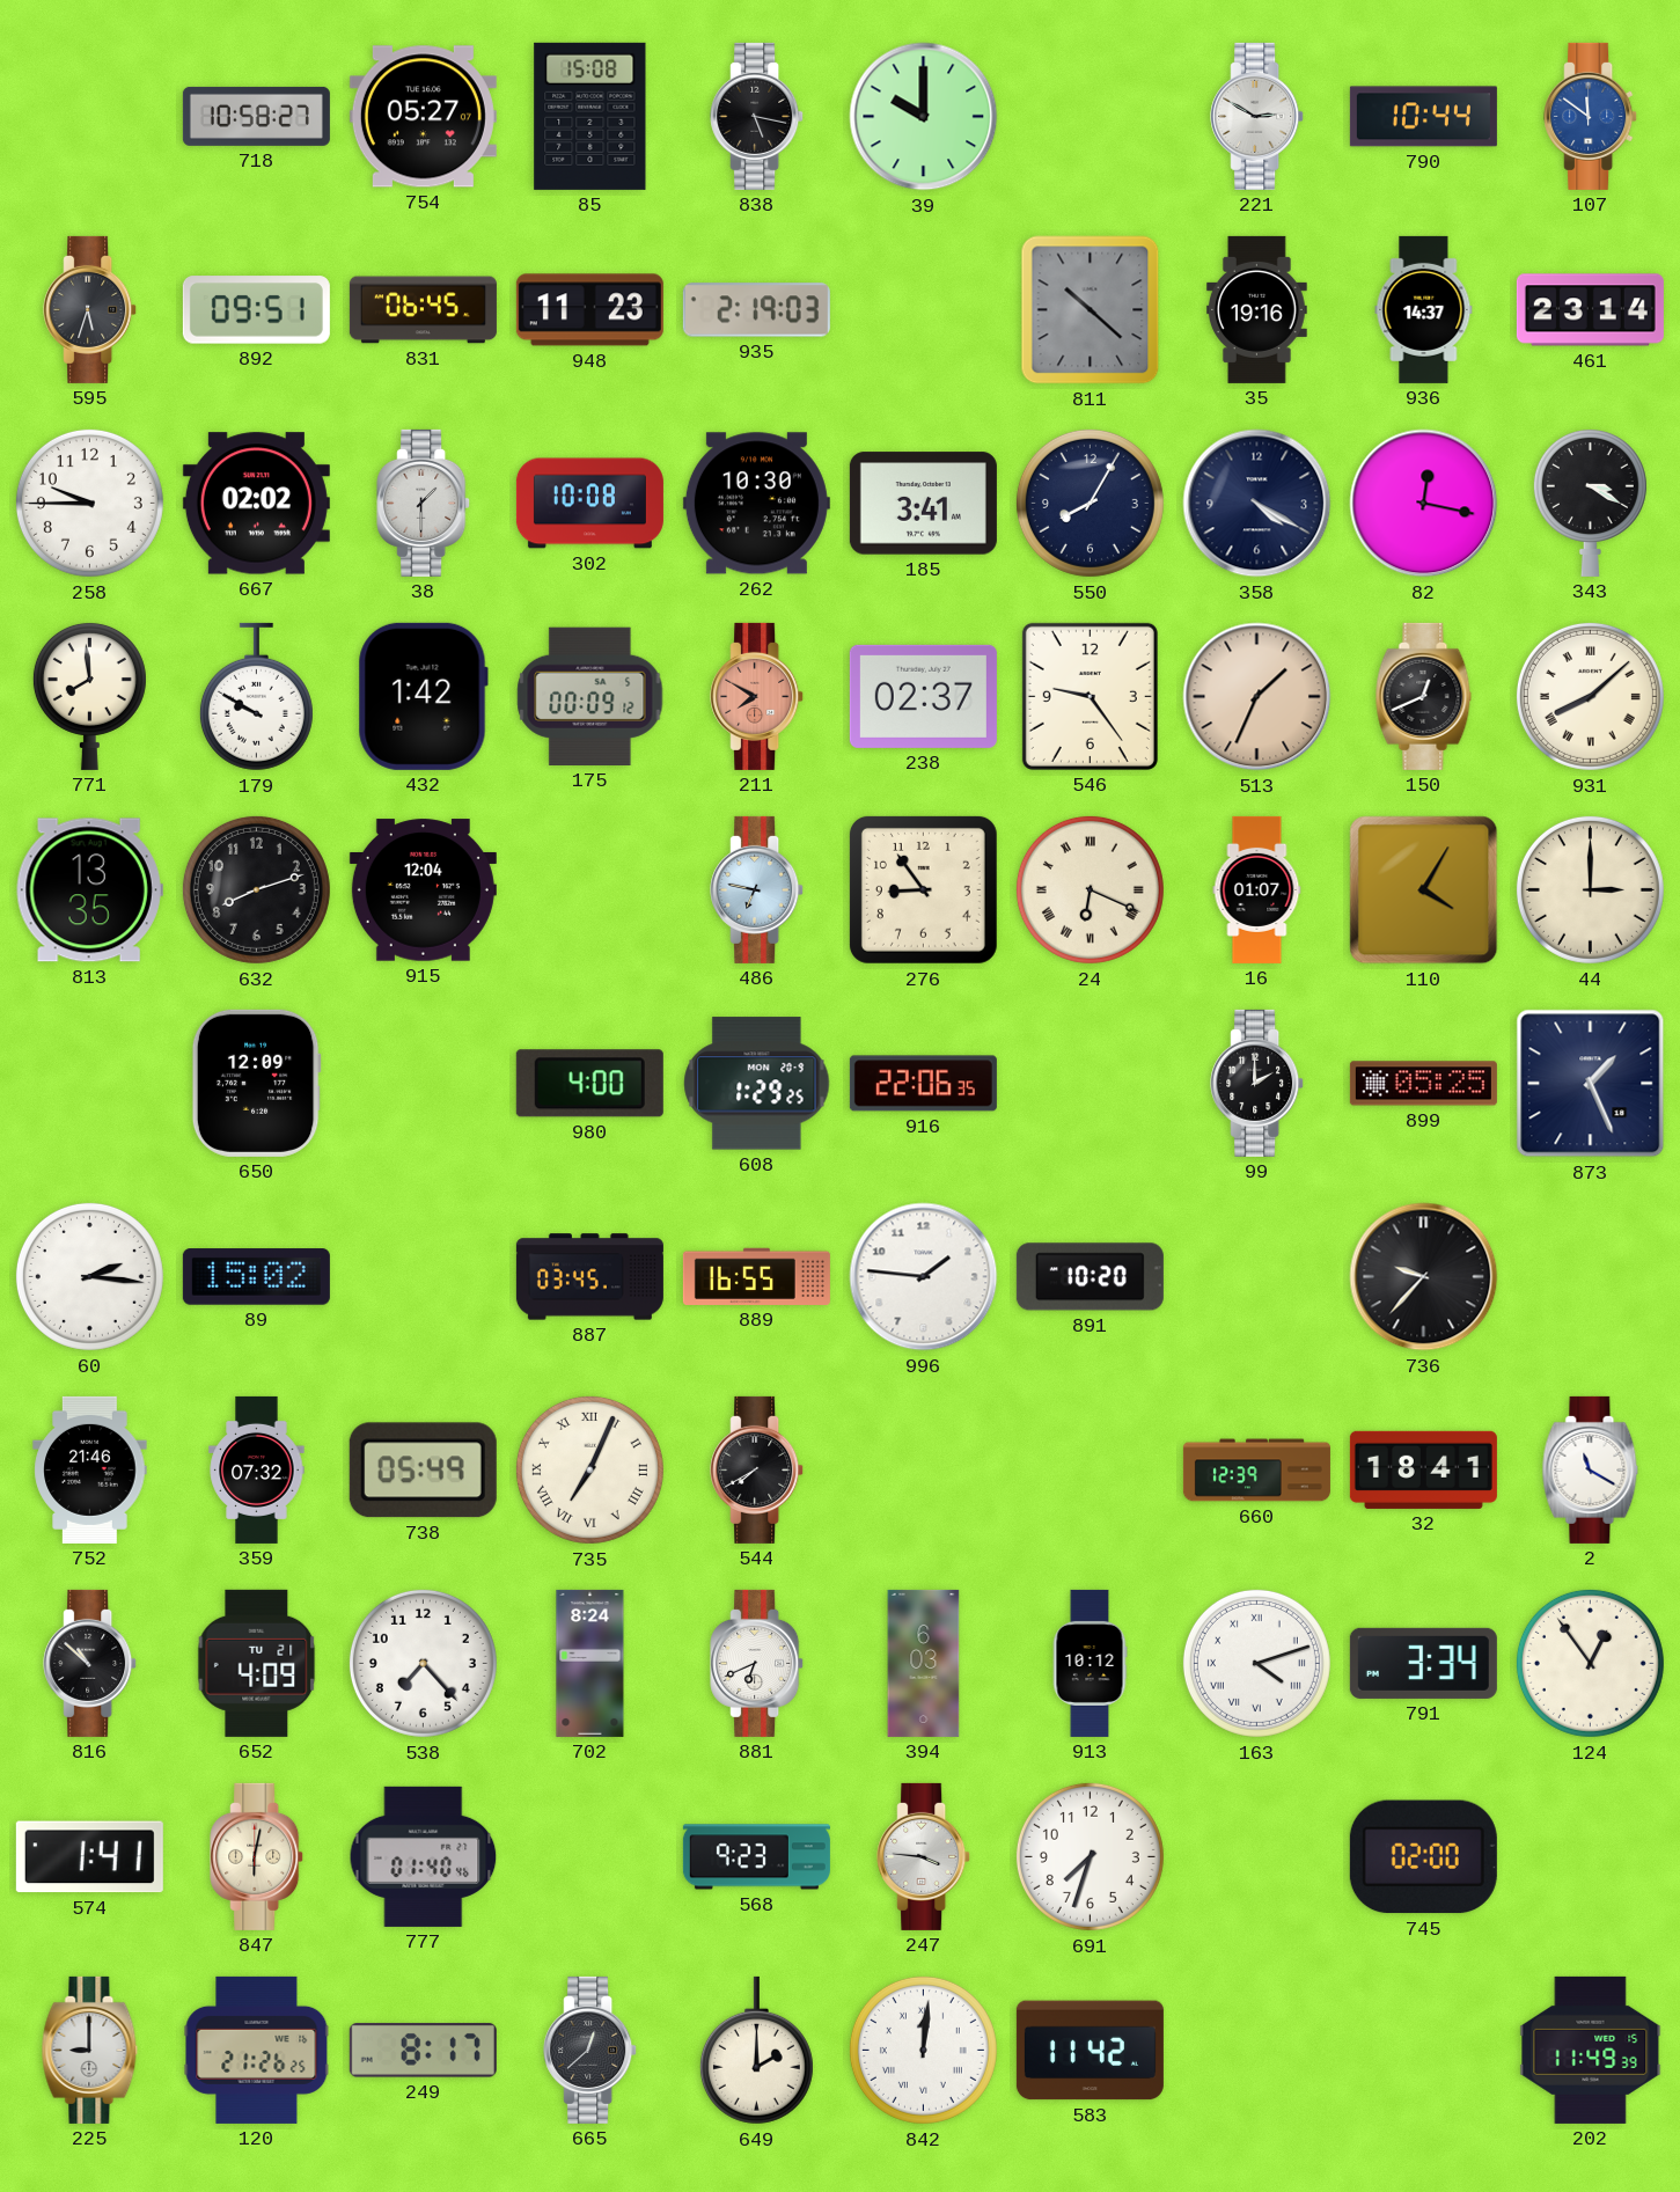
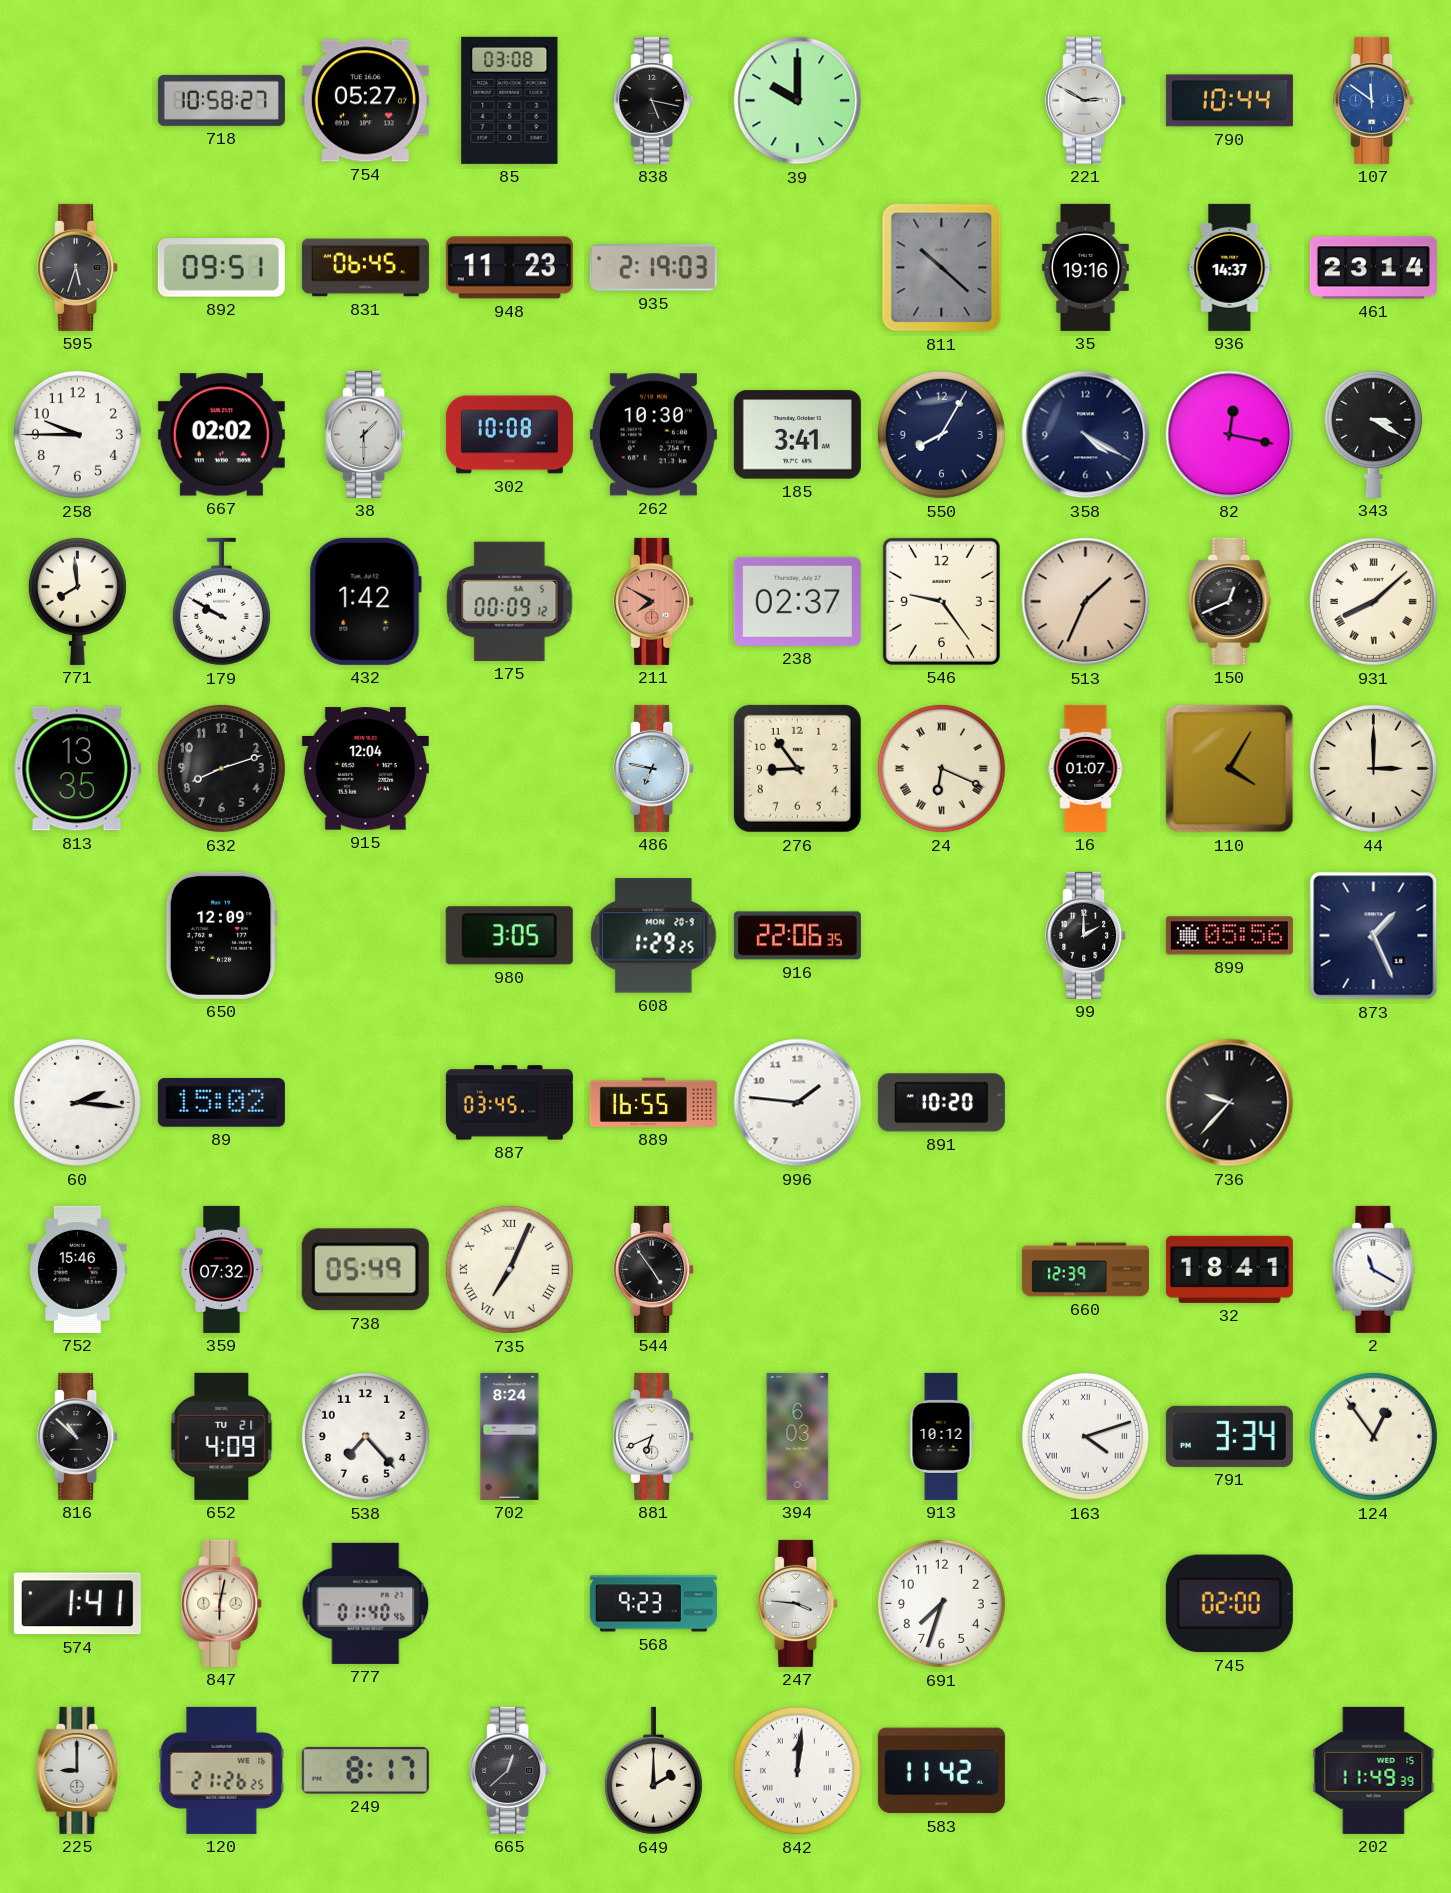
85: 15:08 -> 03:08 (510, 100)
980: 4:00 -> 3:05 (509, 936)
899: 05:25 -> 05:56 (1229, 936)
752: 21:46 -> 15:46 (78, 1269)
544: 7:40 -> 4:54 (654, 1269)
